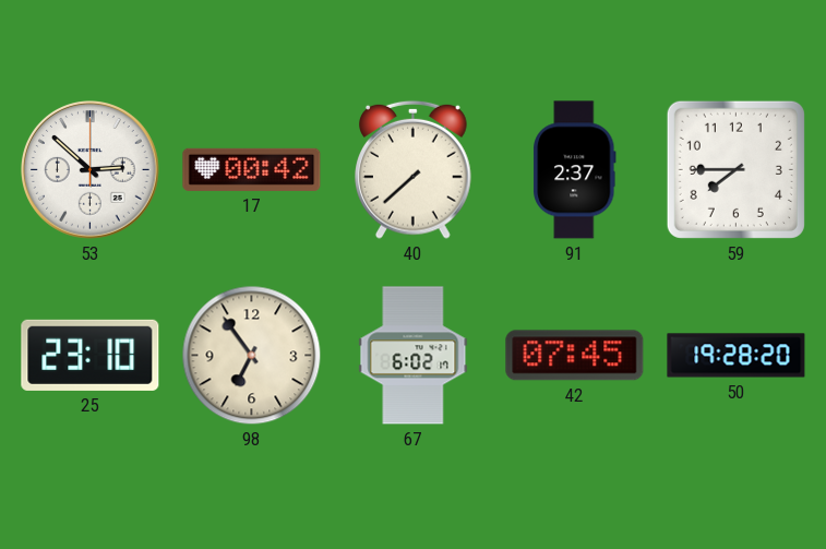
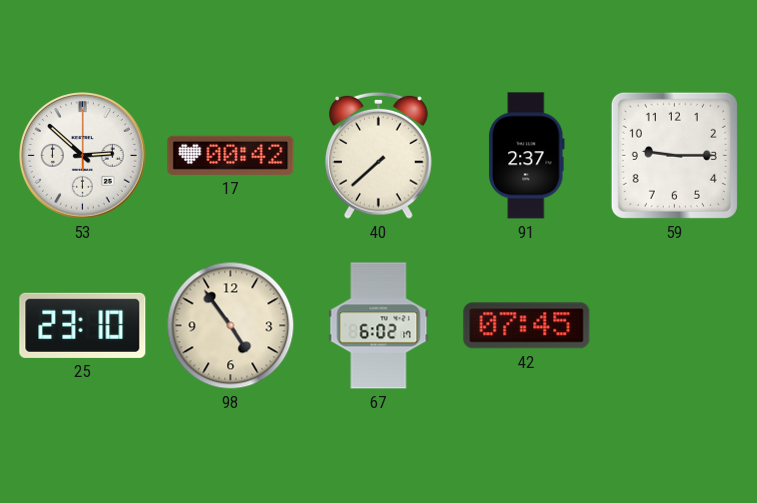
59: 7:45 -> 9:15 (674, 155)
98: 6:54 -> 4:54 (231, 326)
50: 19:28 -> none (737, 356)
